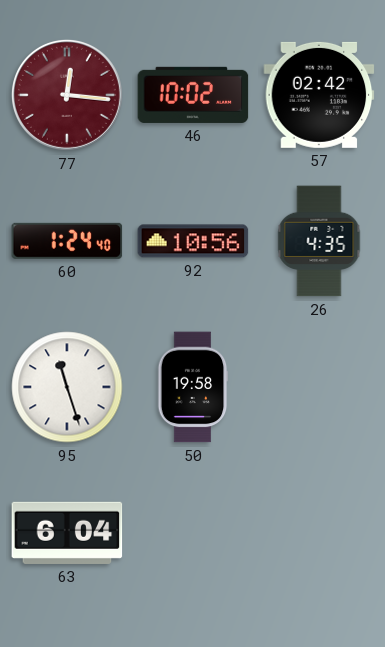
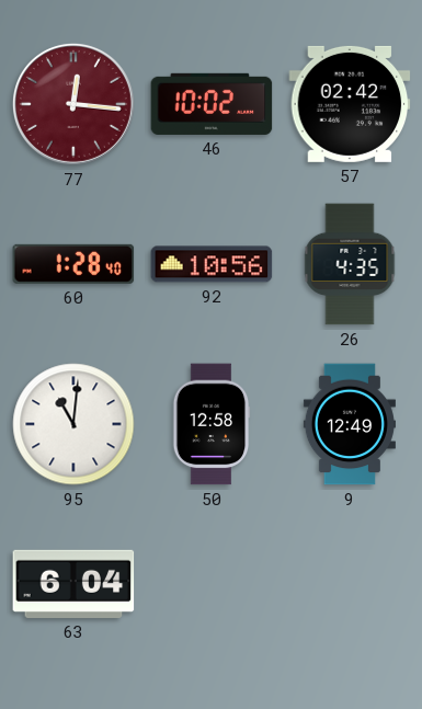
60: 1:24 -> 1:28 (73, 264)
95: 11:27 -> 11:01 (73, 424)
50: 19:58 -> 12:58 (212, 424)
9: none -> 12:49 (350, 424)
